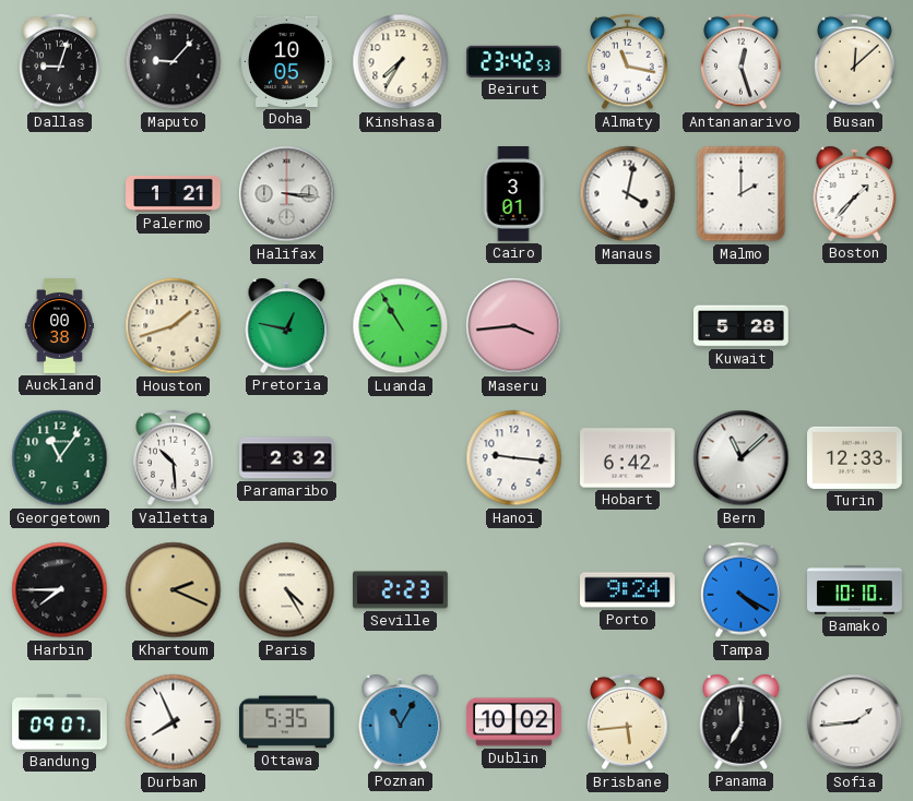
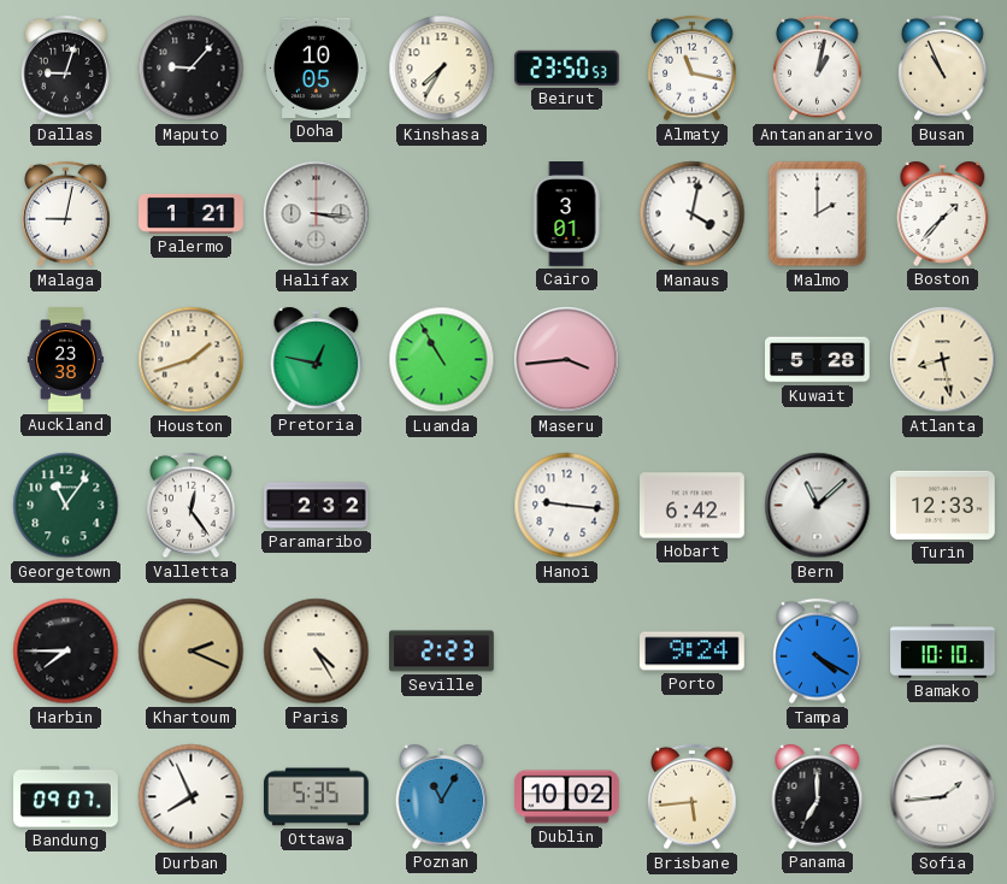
Beirut: 23:42 -> 23:50 (567, 67)
Antananarivo: 12:27 -> 1:02 (818, 69)
Busan: 12:08 -> 10:56 (943, 69)
Malaga: none -> 9:02 (66, 214)
Auckland: 00:38 -> 23:38 (65, 360)
Atlanta: none -> 8:28 (943, 360)
Valletta: 10:29 -> 12:24 (192, 506)
